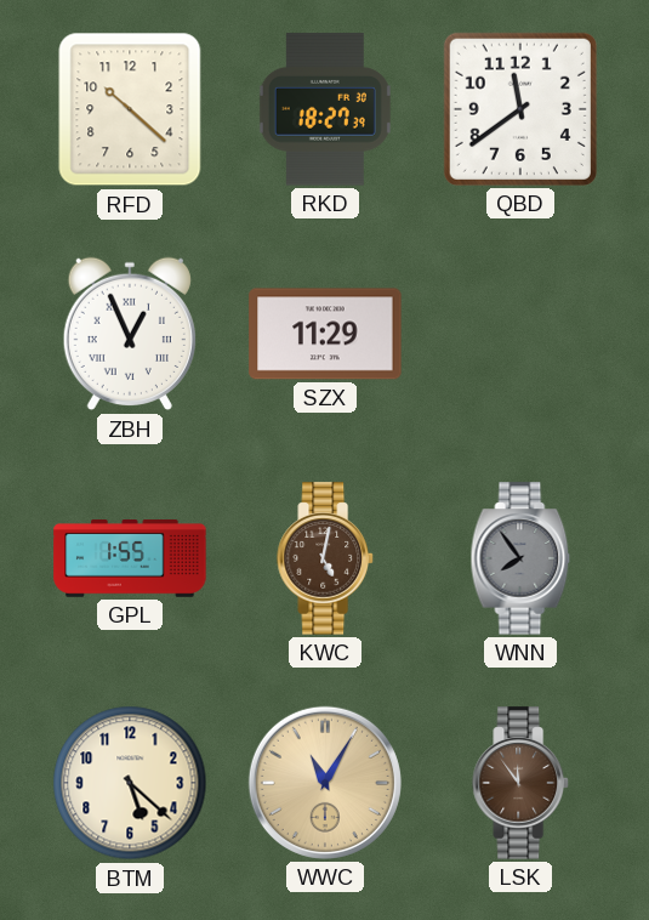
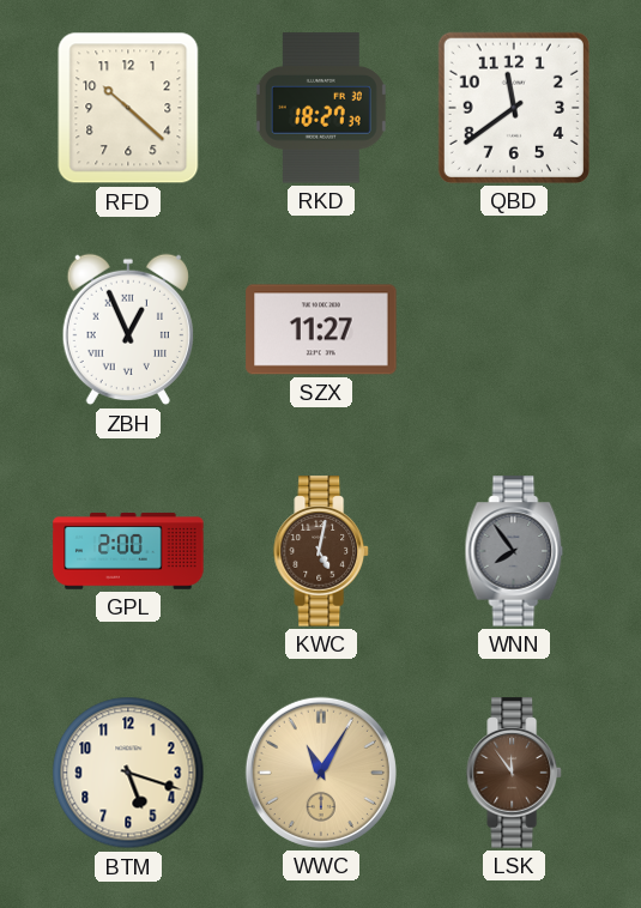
SZX: 11:29 -> 11:27 (321, 329)
GPL: 1:55 -> 2:00 (128, 551)
BTM: 5:22 -> 5:18 (128, 773)
